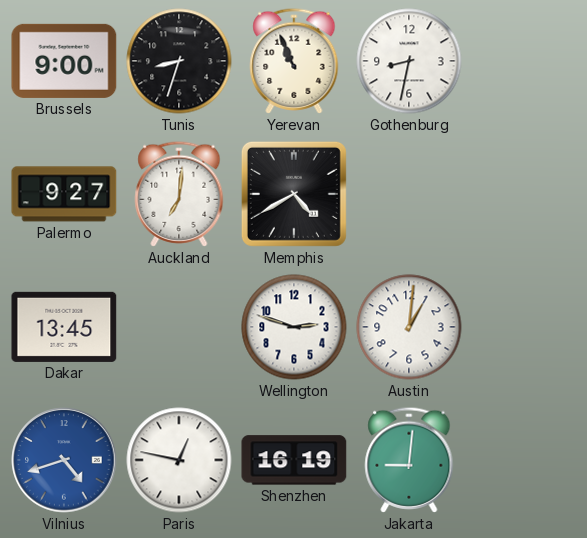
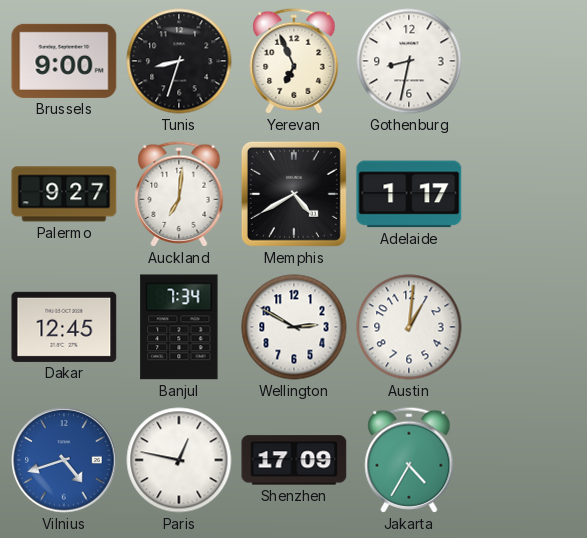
Yerevan: 10:56 -> 6:56 (294, 61)
Adelaide: none -> 1:17 (409, 194)
Dakar: 13:45 -> 12:45 (64, 327)
Banjul: none -> 7:34 (179, 327)
Wellington: 2:48 -> 2:50 (294, 327)
Shenzhen: 16:19 -> 17:09 (294, 460)
Jakarta: 9:01 -> 4:35 (409, 460)
